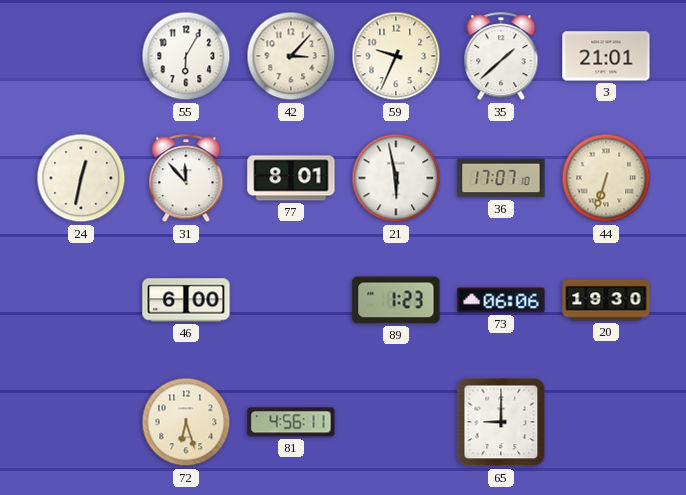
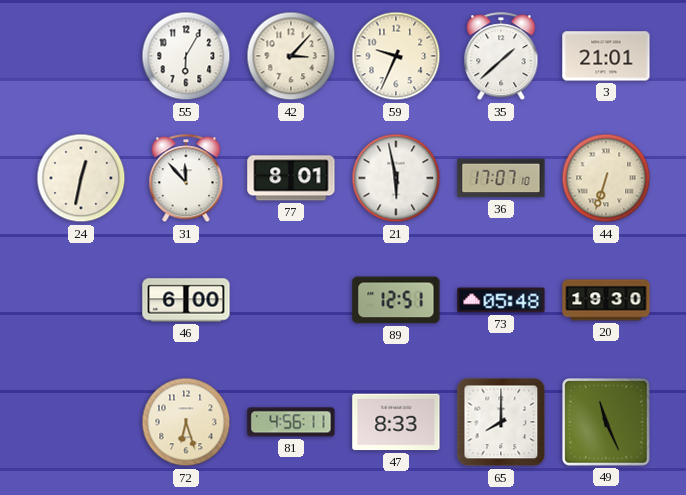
89: 1:23 -> 12:51 (396, 300)
73: 06:06 -> 05:48 (501, 300)
47: none -> 8:33 (396, 422)
65: 9:00 -> 8:00 (501, 422)
49: none -> 11:26 (606, 422)
